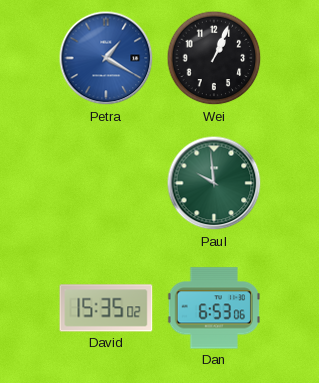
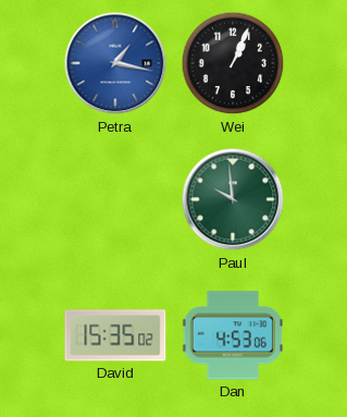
Petra: 1:20 -> 1:17 (115, 63)
Dan: 6:53 -> 4:53 (233, 335)
